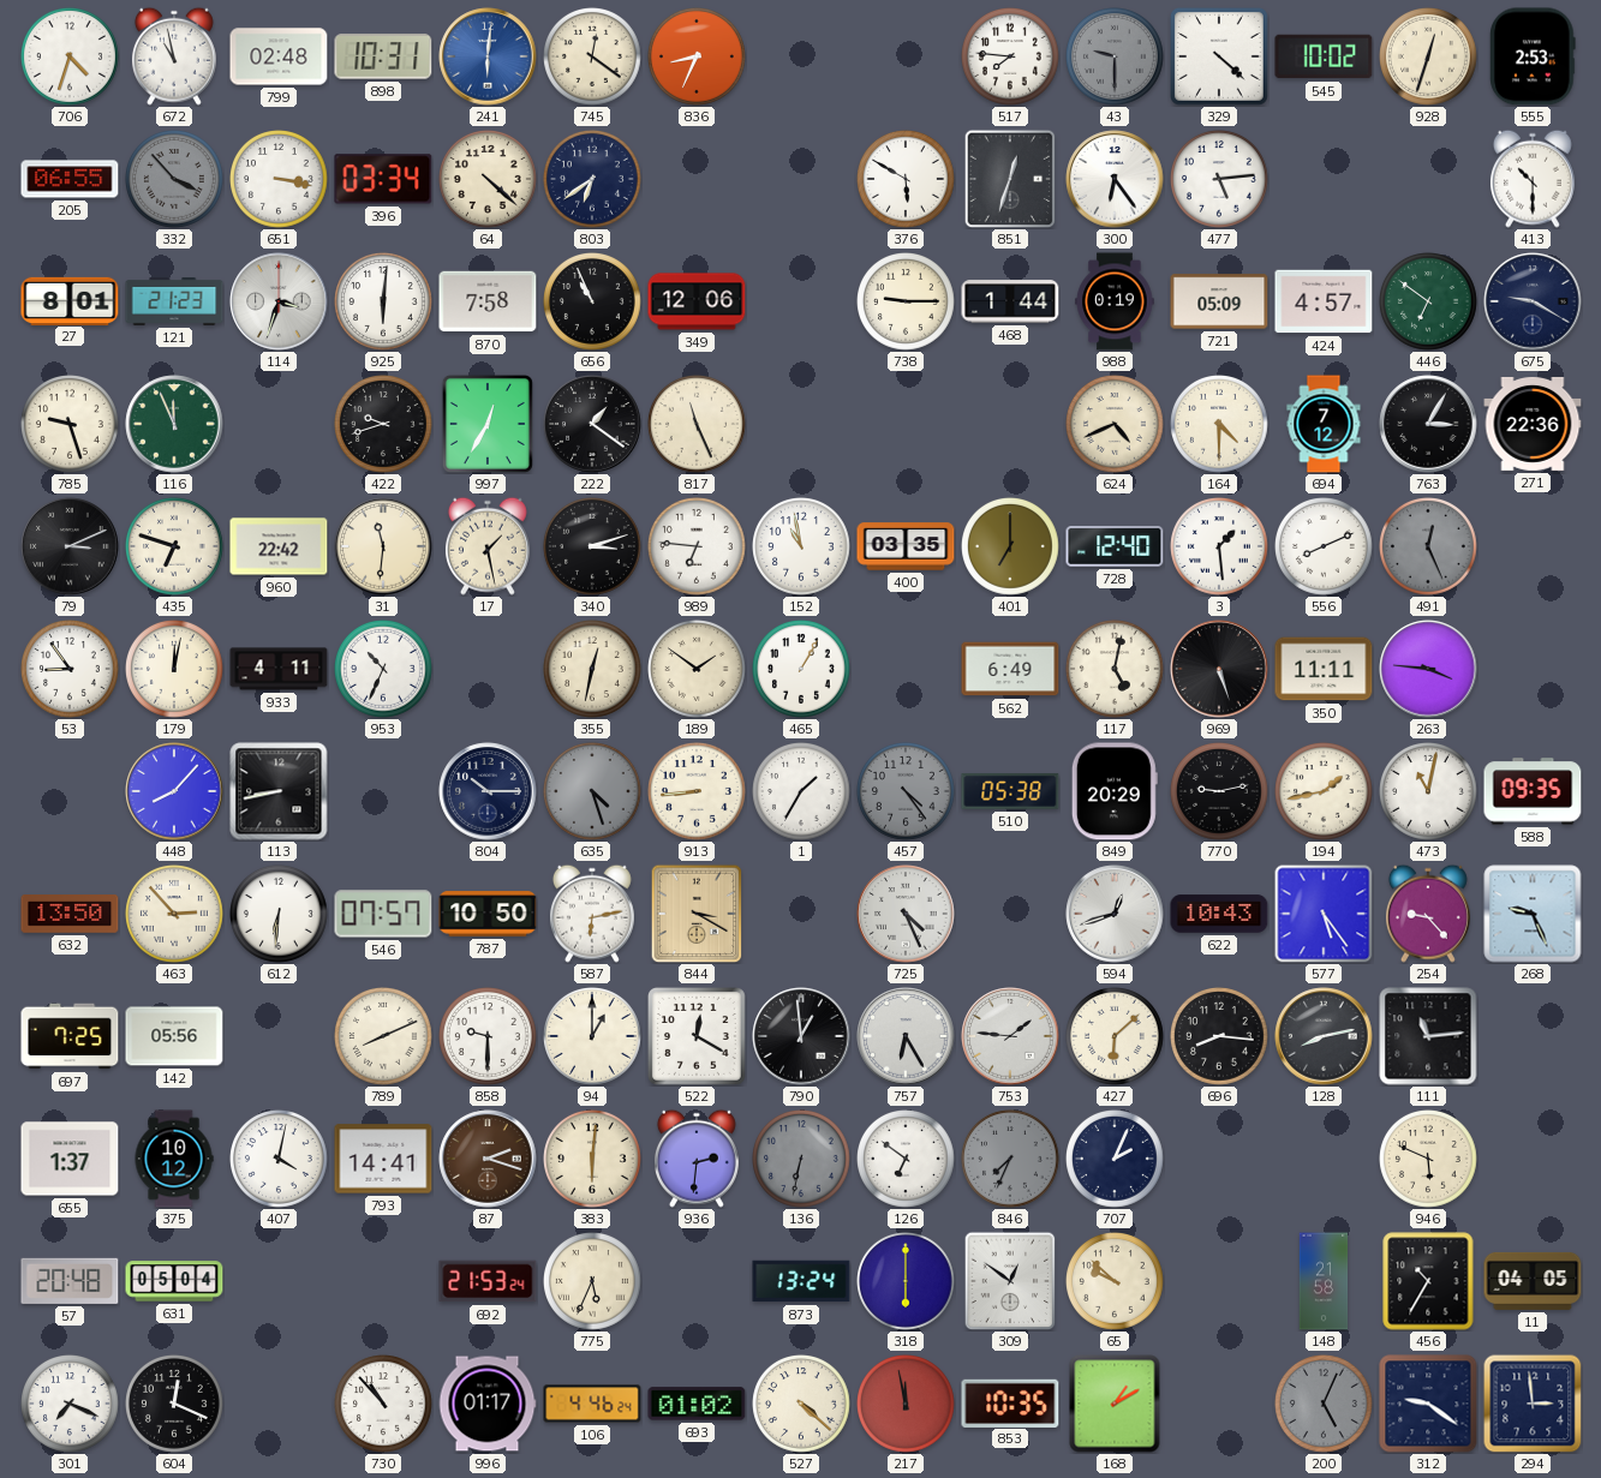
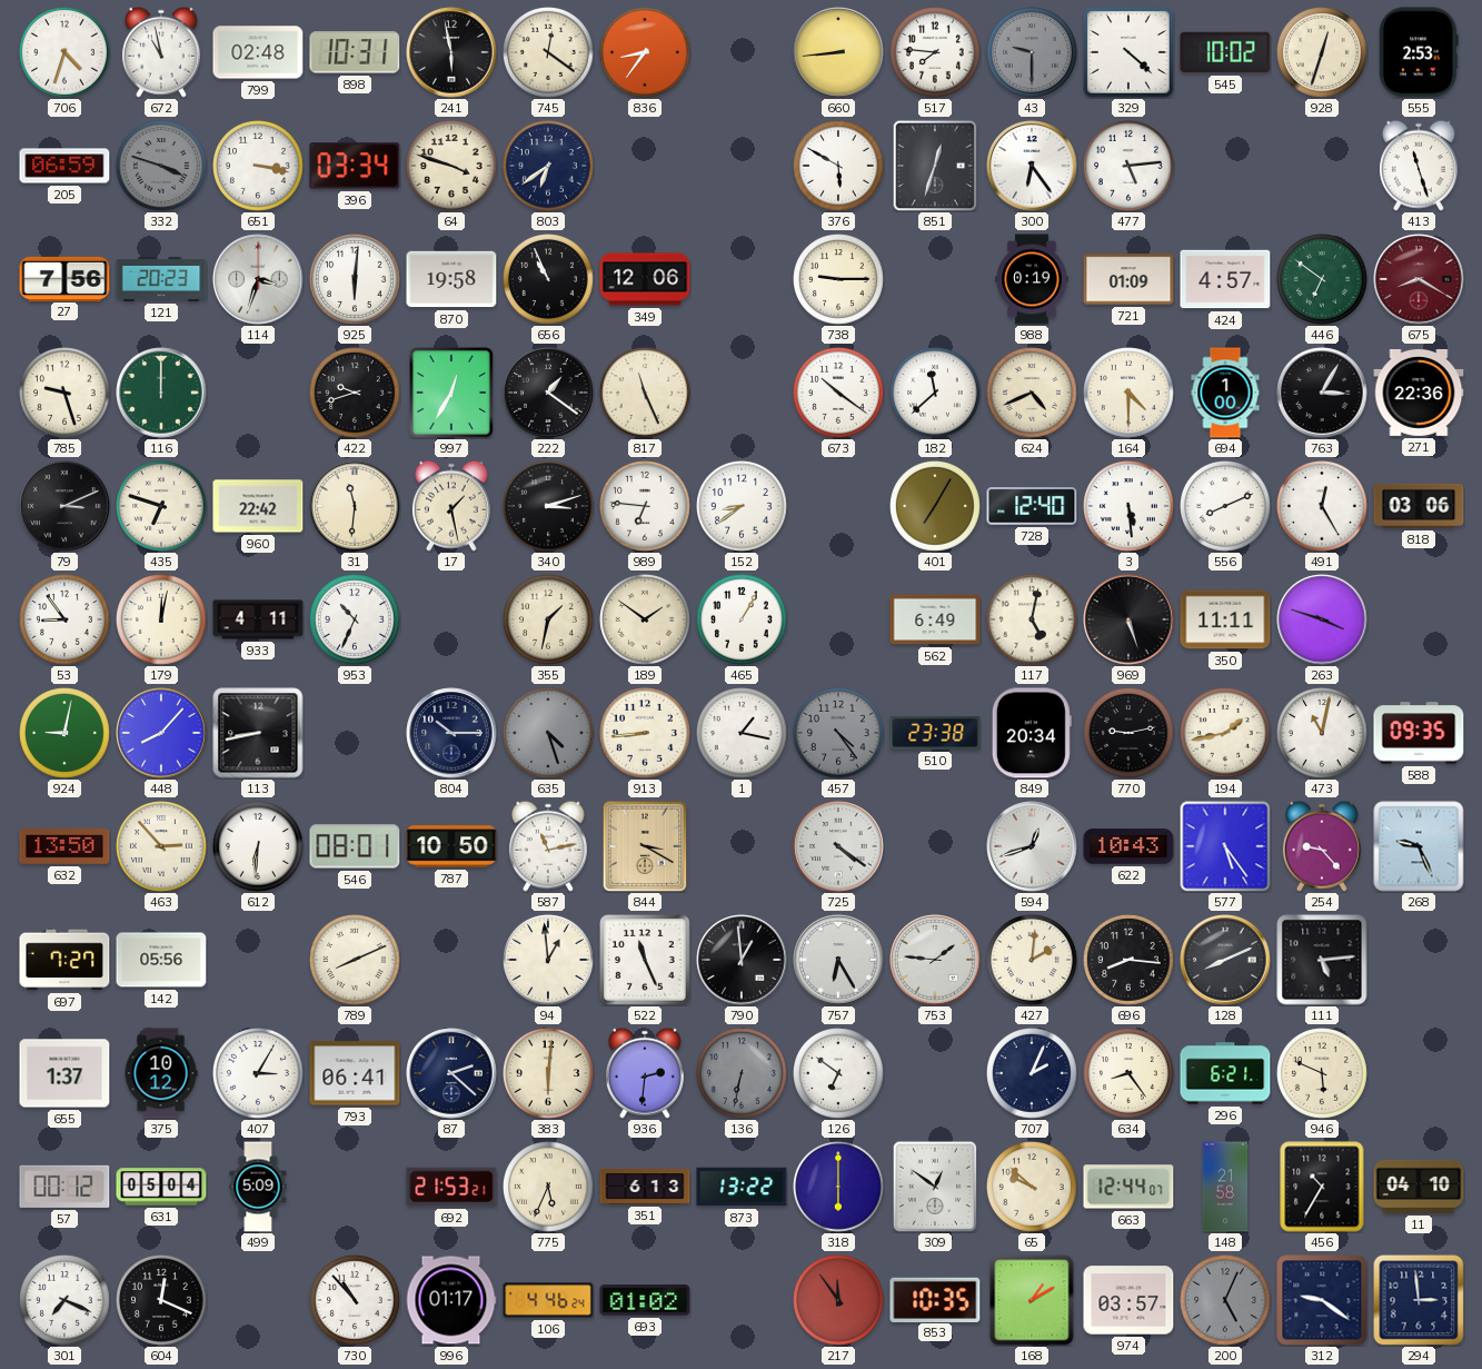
241: 6:01 -> 5:58 (451, 52)
241 dial: blue -> black (451, 52)
836: 8:34 -> 8:36 (646, 53)
660: none -> 8:44 (838, 52)
205: 06:55 -> 06:59 (64, 166)
332: 3:53 -> 3:48 (162, 167)
64: 4:22 -> 3:48 (452, 167)
413: 10:30 -> 11:27 (1419, 166)
27: 8:01 -> 7:56 (64, 278)
121: 21:23 -> 20:23 (161, 280)
870: 7:58 -> 19:58 (451, 279)
468: 1:44 -> none (1010, 301)
721: 05:09 -> 01:09 (1128, 279)
675: 9:20 -> 8:20 (1419, 279)
675 dial: navy -> burgundy (1419, 279)
116: 11:56 -> 12:00 (161, 393)
673: none -> 10:21 (839, 394)
182: none -> 11:38 (936, 394)
694: 7:12 -> 1:00 (1225, 393)
152: 10:58 -> 8:39 (743, 507)
400: 03:35 -> none (906, 546)
401: 7:00 -> 7:05 (936, 507)
3: 1:29 -> 5:29 (1130, 507)
491: 12:26 -> 12:25 (1323, 507)
491 dial: grey -> white (1323, 507)
818: none -> 03:06 (1419, 506)
355: 12:32 -> 1:32 (549, 621)
263: 3:46 -> 3:48 (1322, 619)
924: none -> 9:02 (66, 734)
1: 1:35 -> 1:17 (743, 734)
510: 05:38 -> 23:38 (935, 733)
849: 20:29 -> 20:34 (1032, 733)
546: 07:57 -> 08:01 (355, 846)
587: 6:13 -> 11:13 (548, 846)
725: 4:26 -> 4:21 (838, 846)
697: 7:25 -> 7:27 (64, 960)
858: 9:30 -> none (489, 1037)
94: 1:00 -> 12:59 (549, 961)
522: 12:20 -> 11:26 (646, 961)
427: 6:08 -> 2:01 (1033, 961)
128: 8:13 -> 8:11 (1225, 960)
111: 11:14 -> 5:14 (1322, 960)
407: 4:02 -> 3:05 (259, 1074)
793: 14:41 -> 06:41 (355, 1073)
87: 2:18 -> 2:22 (451, 1073)
87 dial: brown -> navy (451, 1073)
846: 7:34 -> none (1011, 1160)
634: none -> 8:24 (1130, 1074)
296: none -> 6:21 (1225, 1073)
57: 20:48 -> 00:12 (64, 1187)
499: none -> 5:09 (258, 1187)
692: 21:53:24 -> 21:53:21 (451, 1187)
351: none -> 6:13 (645, 1188)
873: 13:24 -> 13:22 (742, 1187)
663: none -> 12:44 (1128, 1187)
11: 04:05 -> 04:10 (1419, 1187)
527: 4:22 -> none (802, 1405)
217: 11:58 -> 11:54 (839, 1301)
974: none -> 03:57 (1128, 1300)
